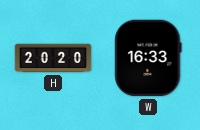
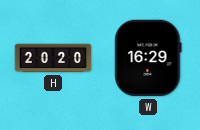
W: 16:33 -> 16:29 (148, 58)
